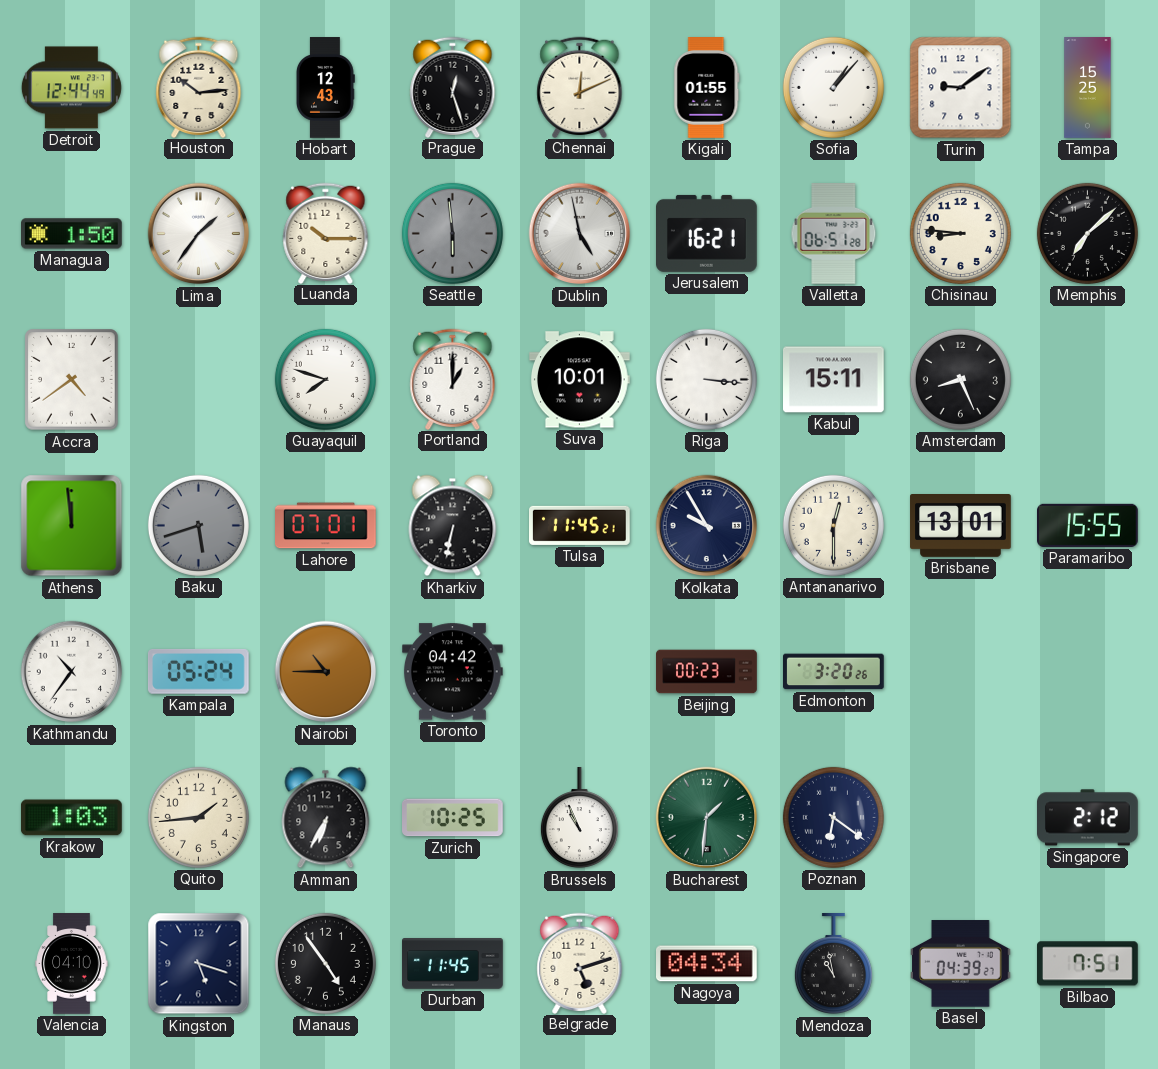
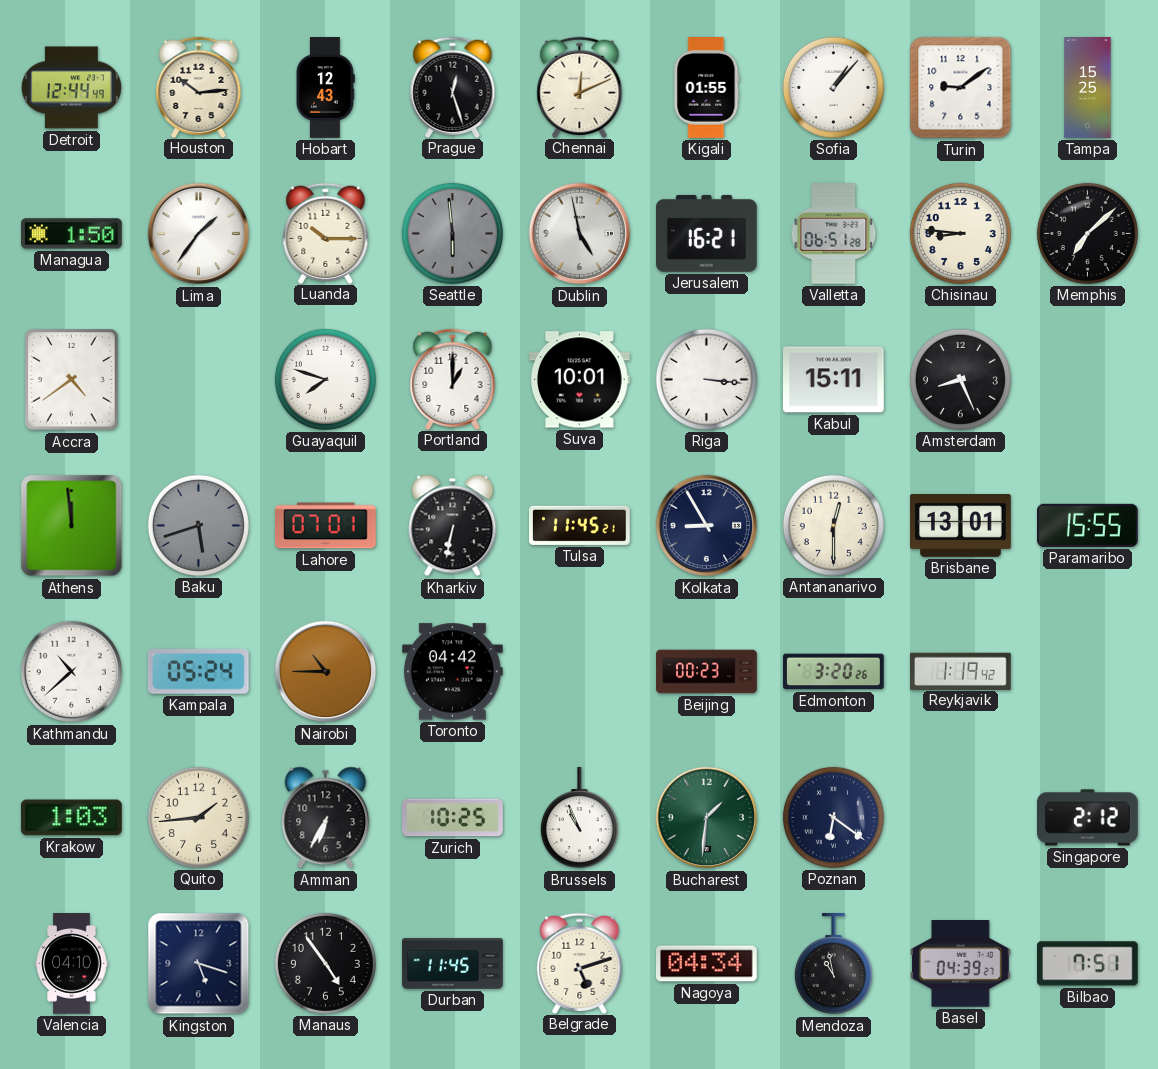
Kolkata: 9:55 -> 8:55 (707, 526)
Kathmandu: 10:36 -> 10:38 (72, 672)
Reykjavik: none -> 1:19 (960, 671)
